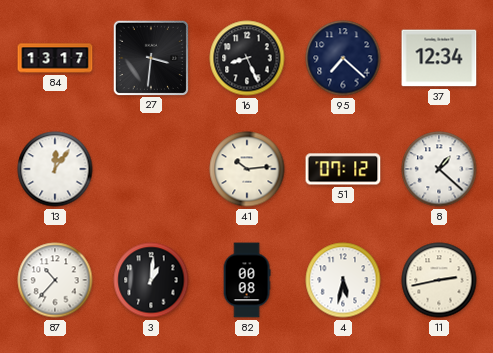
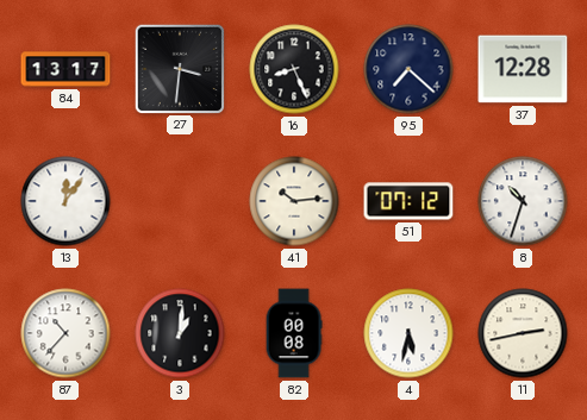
37: 12:34 -> 12:28 (523, 69)
8: 1:22 -> 10:33 (523, 201)
